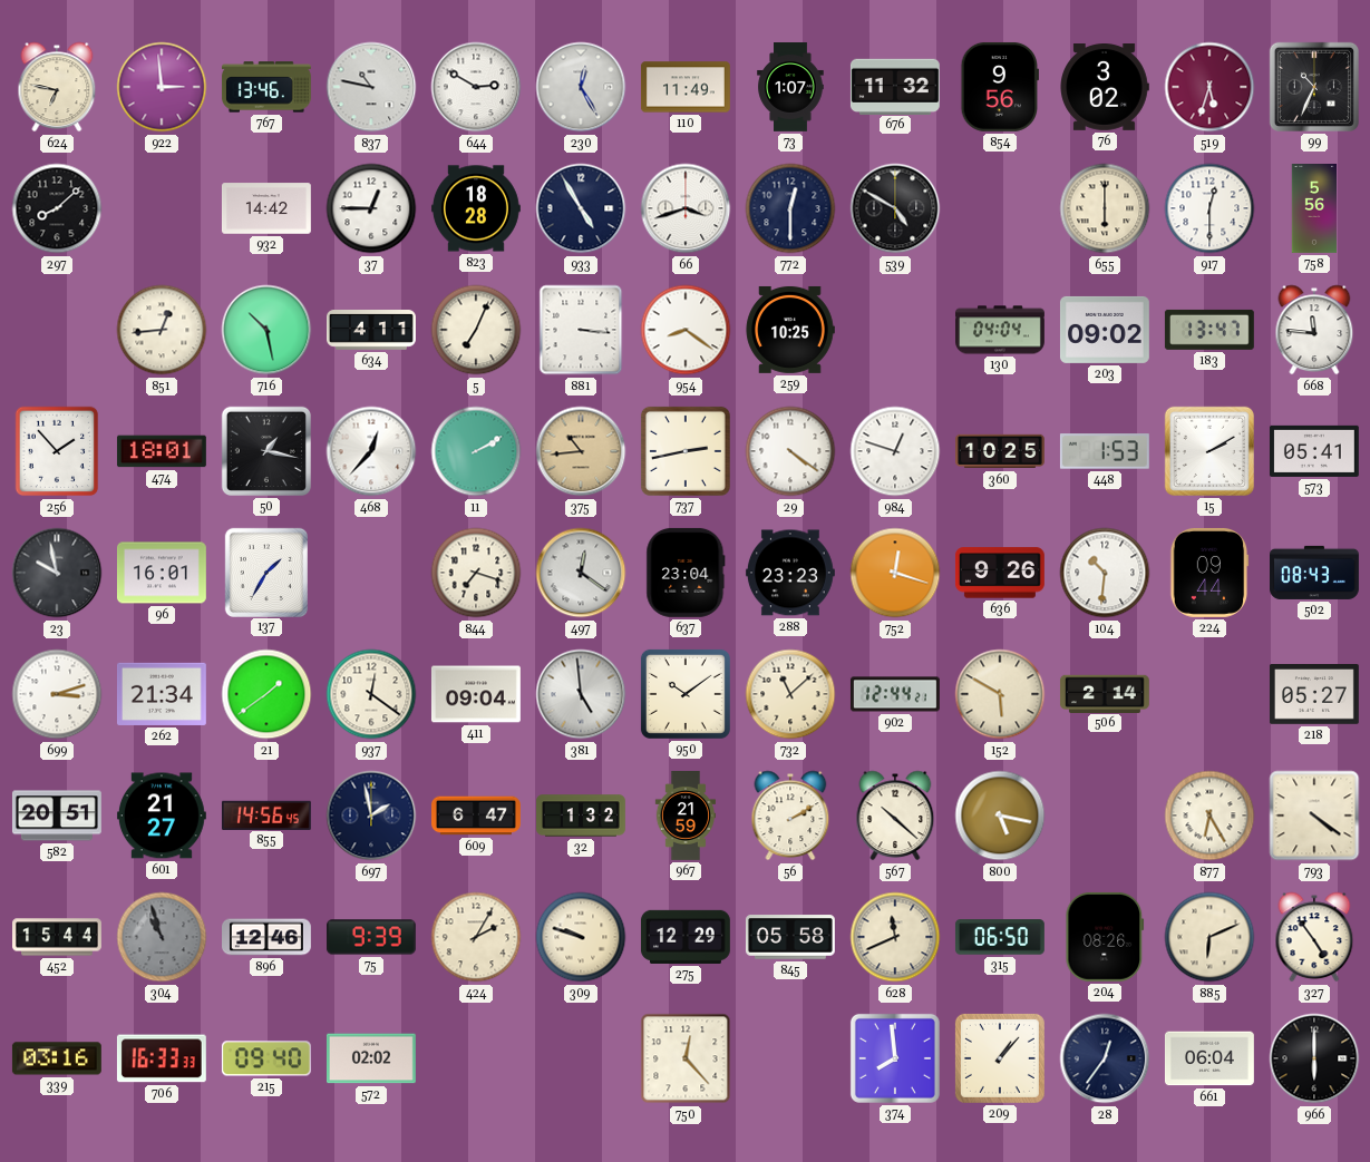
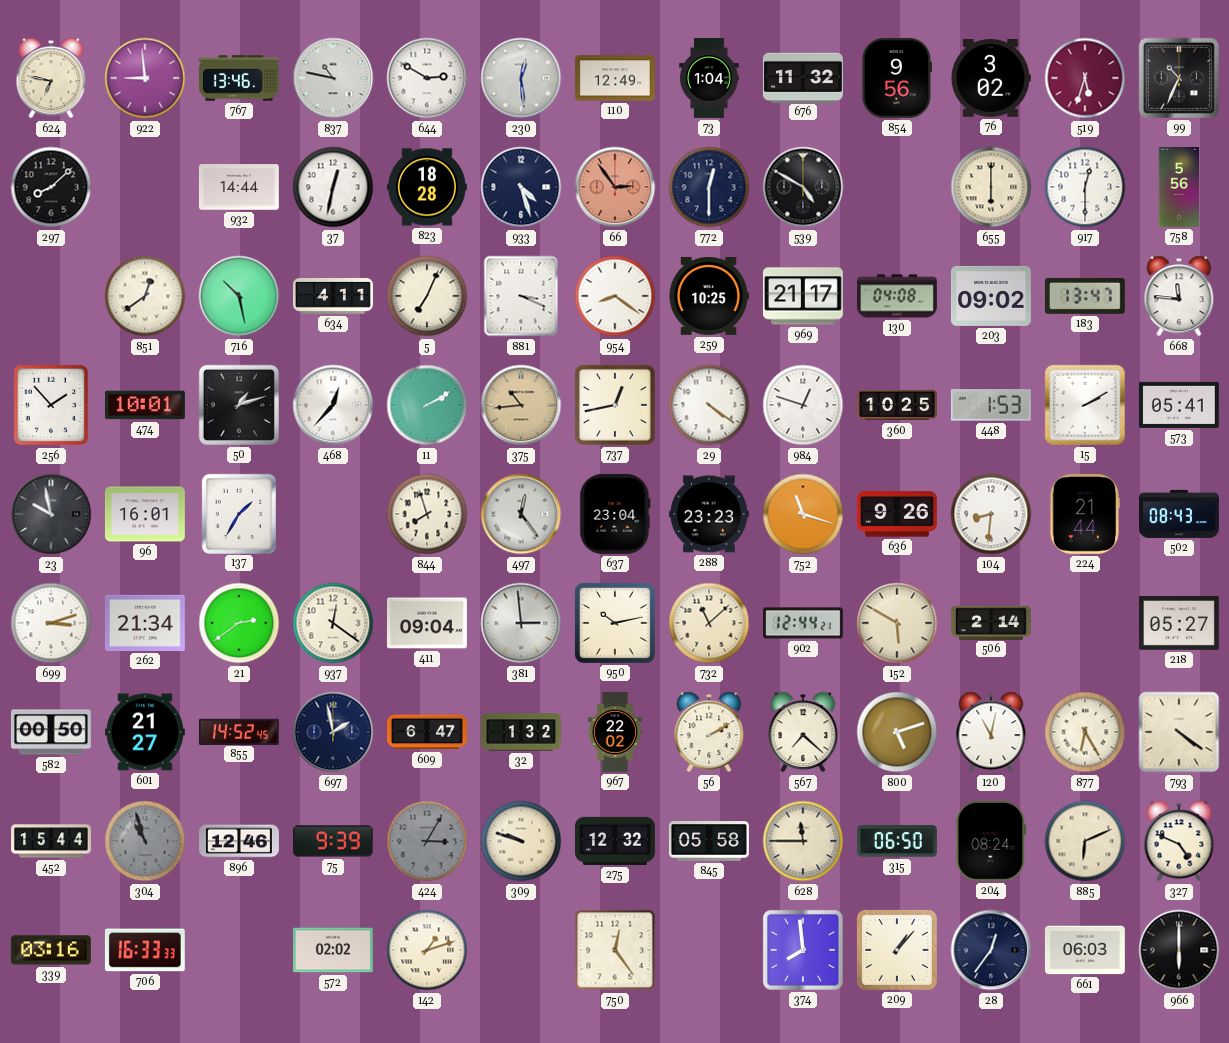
922: 2:59 -> 8:59 (145, 78)
230: 12:25 -> 12:29 (521, 78)
110: 11:49 -> 12:49 (615, 78)
73: 1:07 -> 1:04 (709, 79)
932: 14:42 -> 14:44 (239, 187)
37: 12:45 -> 12:32 (333, 187)
933: 4:55 -> 4:27 (521, 187)
66: 3:42 -> 2:54 (615, 187)
66 dial: white -> salmon (615, 187)
851: 12:44 -> 12:39 (145, 296)
881: 3:16 -> 3:19 (521, 296)
969: none -> 21:17 (803, 296)
130: 04:04 -> 04:08 (898, 296)
474: 18:01 -> 10:01 (145, 405)
50: 1:17 -> 1:12 (239, 405)
737: 2:43 -> 12:43 (615, 405)
844: 7:18 -> 7:57 (427, 514)
497: 12:21 -> 12:24 (521, 514)
752: 12:18 -> 11:18 (803, 514)
104: 10:31 -> 8:31 (991, 514)
224: 09:44 -> 21:44 (1085, 514)
21: 1:39 -> 2:39 (239, 623)
381: 4:59 -> 2:59 (521, 623)
950: 10:09 -> 10:13 (615, 623)
582: 20:51 -> 00:50 (51, 732)
855: 14:56 -> 14:52 (239, 731)
967: 21:59 -> 22:02 (615, 733)
567: 10:22 -> 7:22 (803, 732)
800: 5:17 -> 5:12 (897, 732)
120: none -> 11:02 (991, 732)
424: 2:05 -> 3:05 (427, 841)
424 dial: cream -> grey (427, 841)
275: 12:29 -> 12:32 (615, 841)
628: 11:41 -> 11:45 (803, 841)
204: 08:26 -> 08:24 (991, 841)
327: 4:54 -> 4:49 (1179, 841)
215: 09:40 -> none (266, 1058)
142: none -> 1:12 (427, 950)
750: 12:23 -> 12:24 (615, 950)
661: 06:04 -> 06:03 (1085, 950)
